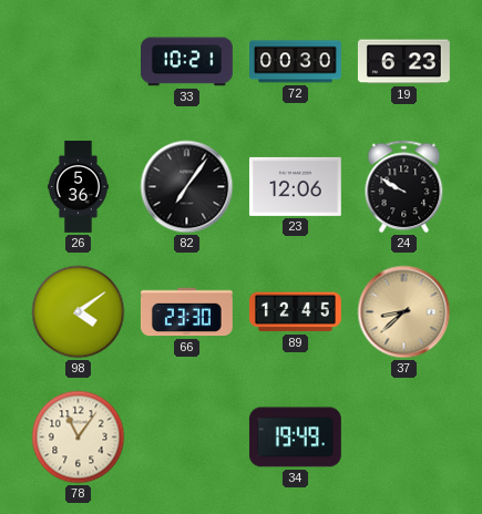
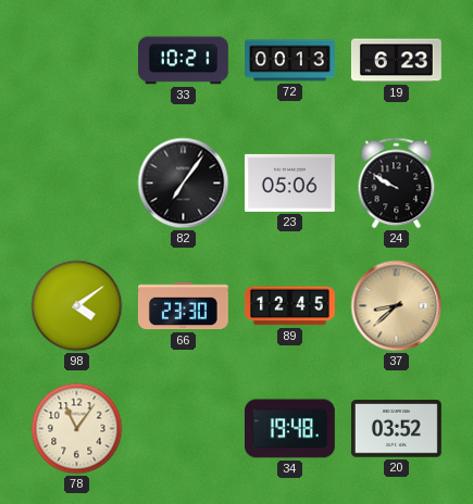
72: 00:30 -> 00:13 (290, 61)
26: 5:36 -> none (79, 187)
23: 12:06 -> 05:06 (289, 182)
34: 19:49 -> 19:48 (289, 429)
20: none -> 03:52 (396, 429)
